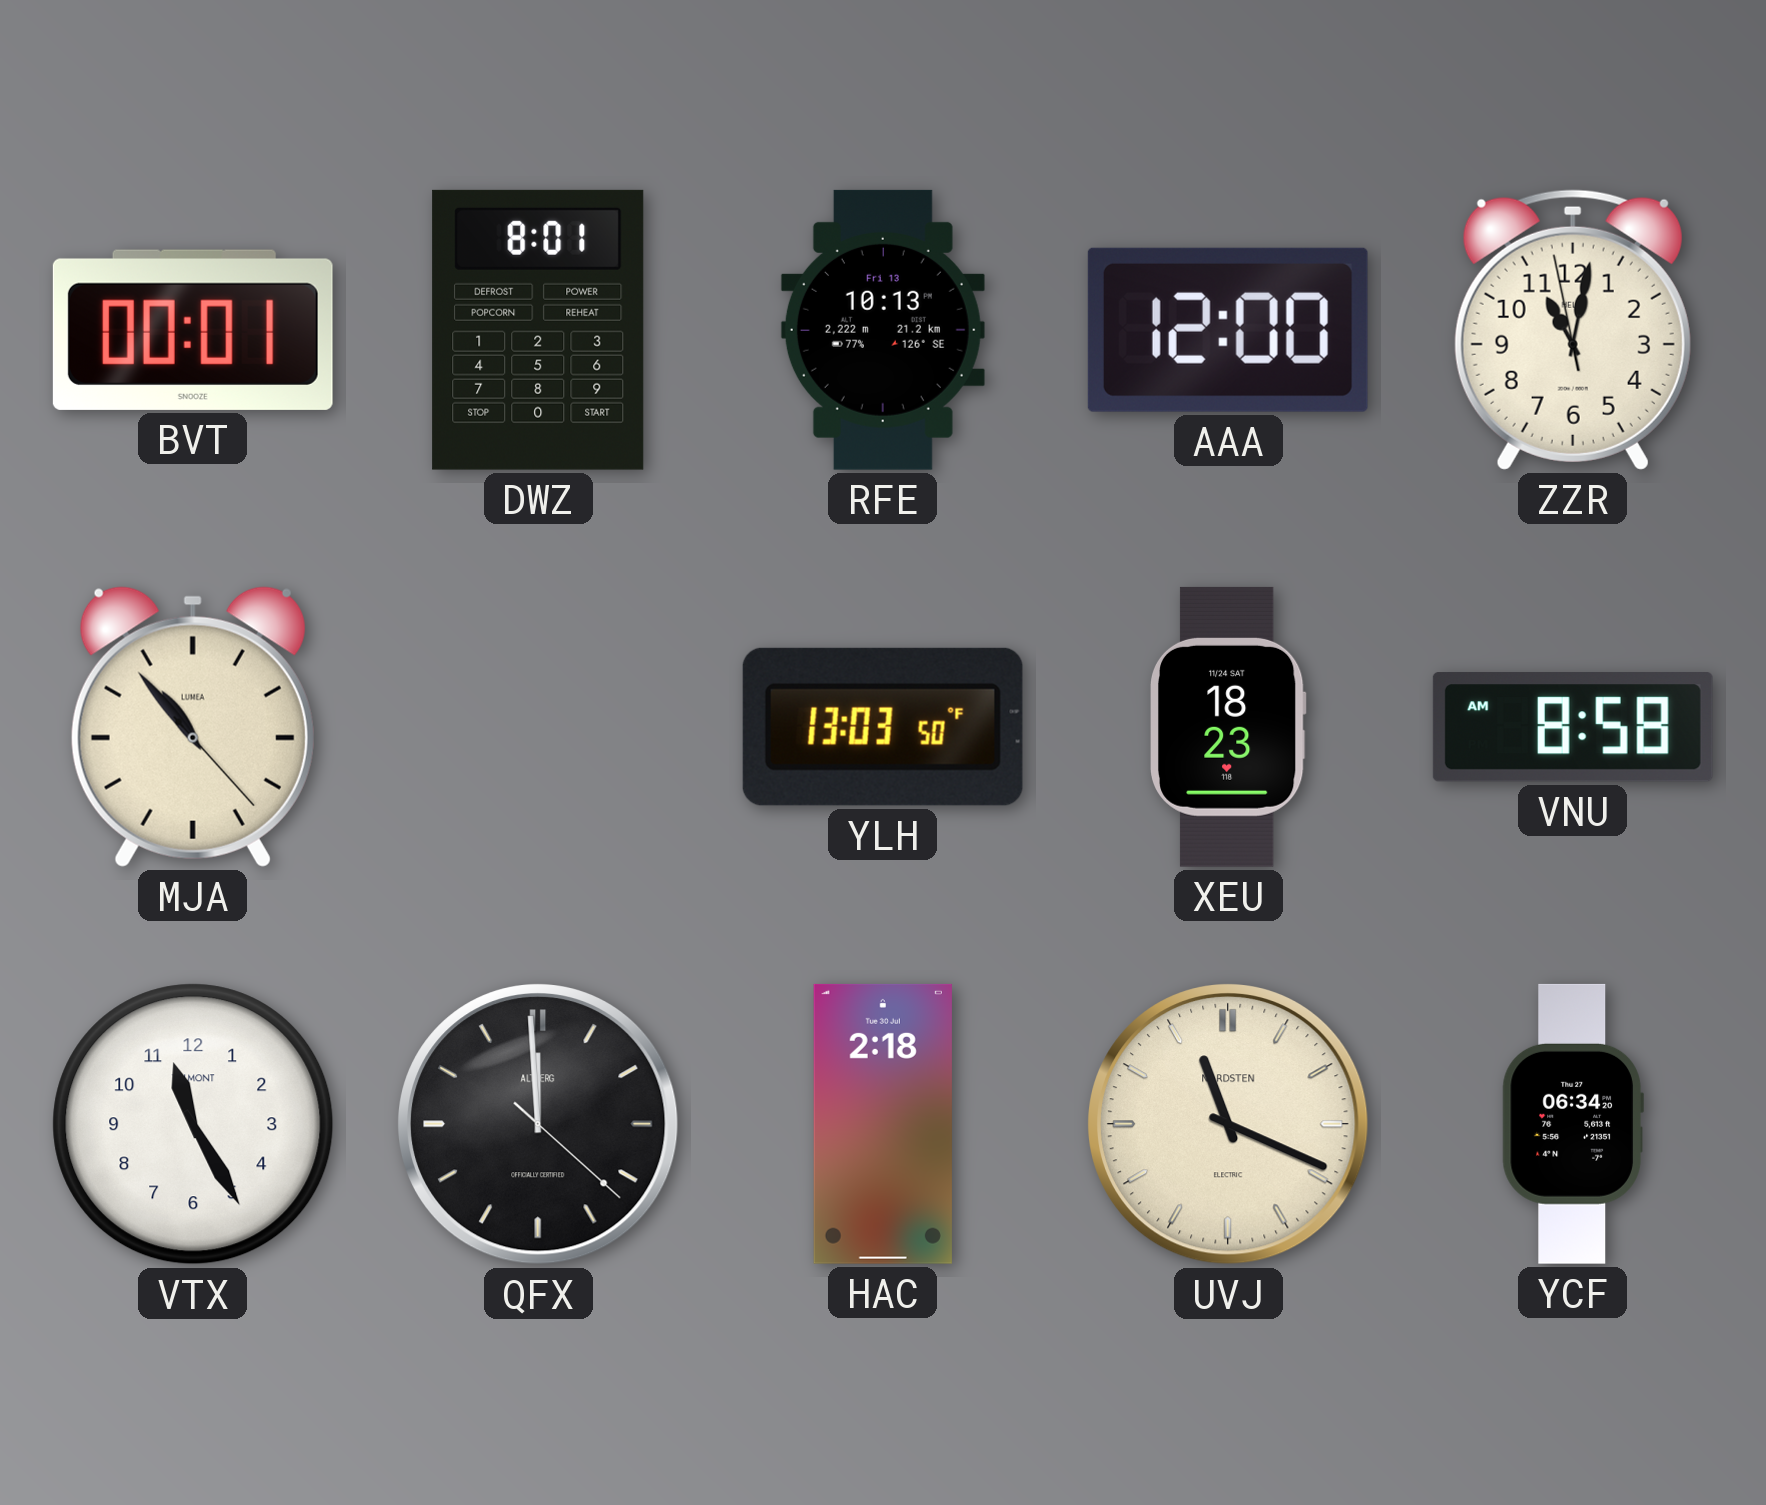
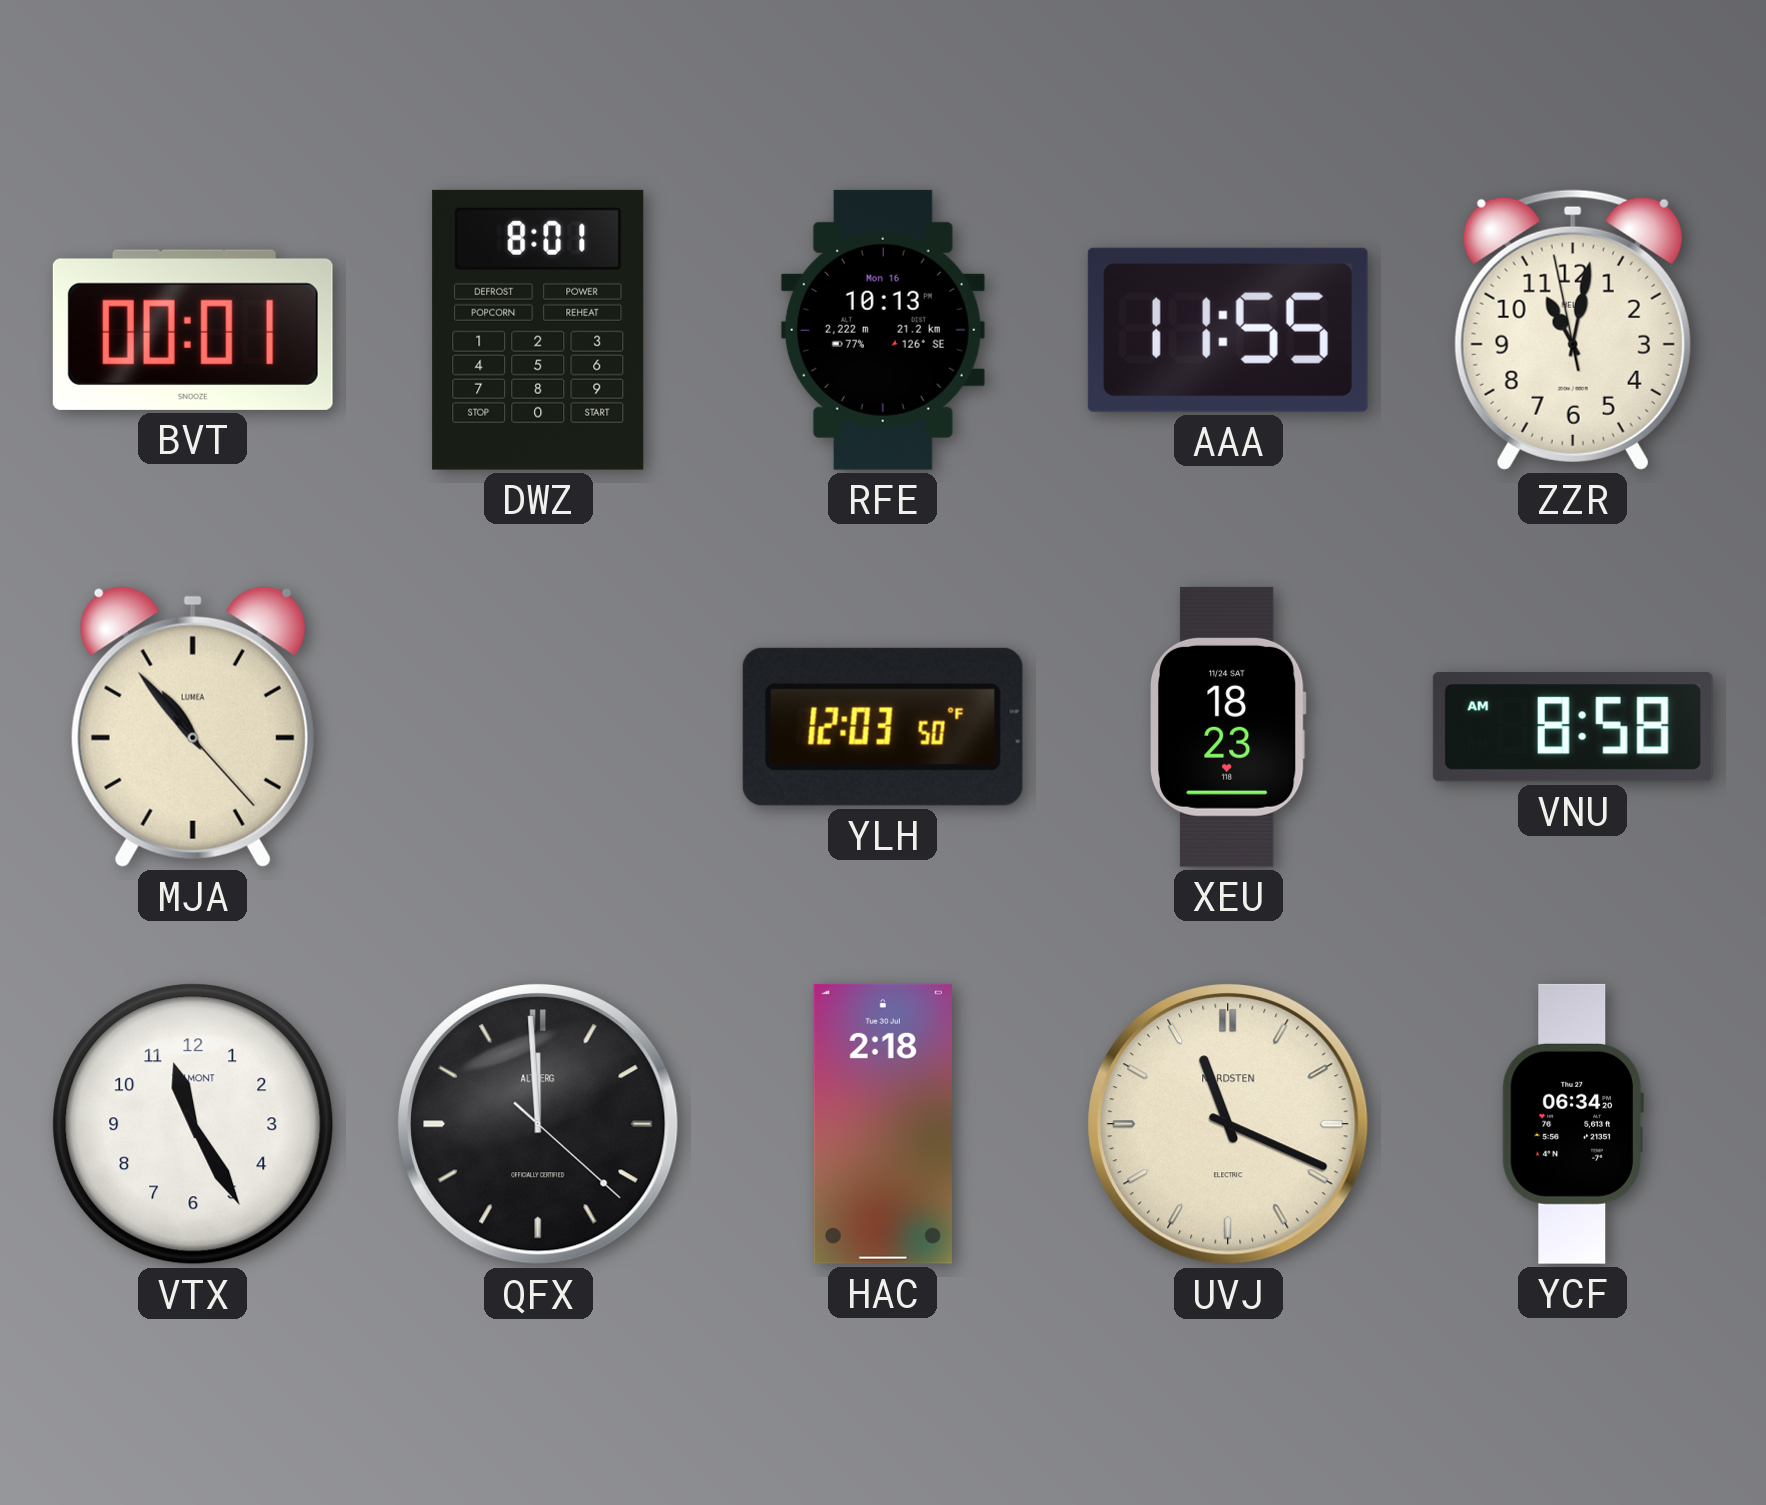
RFE date: Fri 13 -> Mon 16 (883, 330)
AAA: 12:00 -> 11:55 (1228, 330)
YLH: 13:03 -> 12:03 (883, 727)
